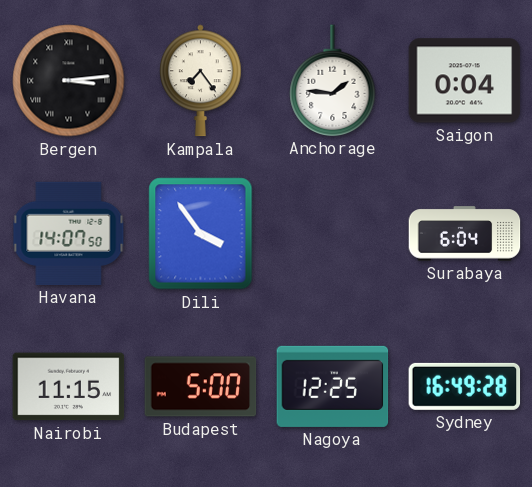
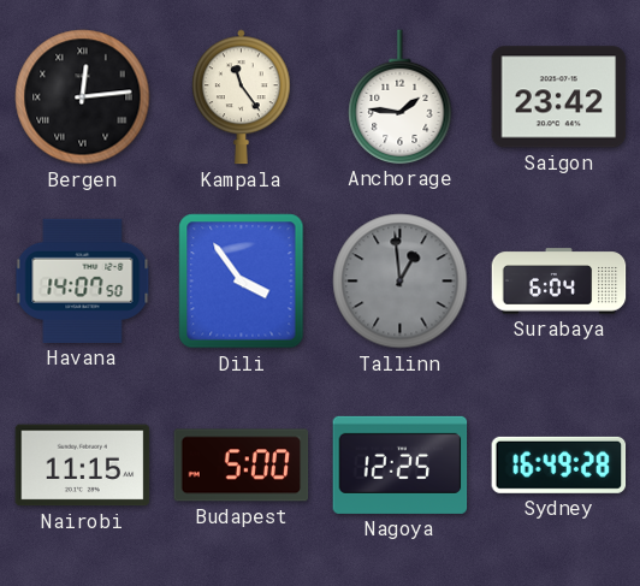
Bergen: 3:14 -> 12:14 (83, 97)
Kampala: 7:24 -> 11:24 (242, 97)
Saigon: 0:04 -> 23:42 (559, 97)
Tallinn: none -> 12:59 (401, 282)
